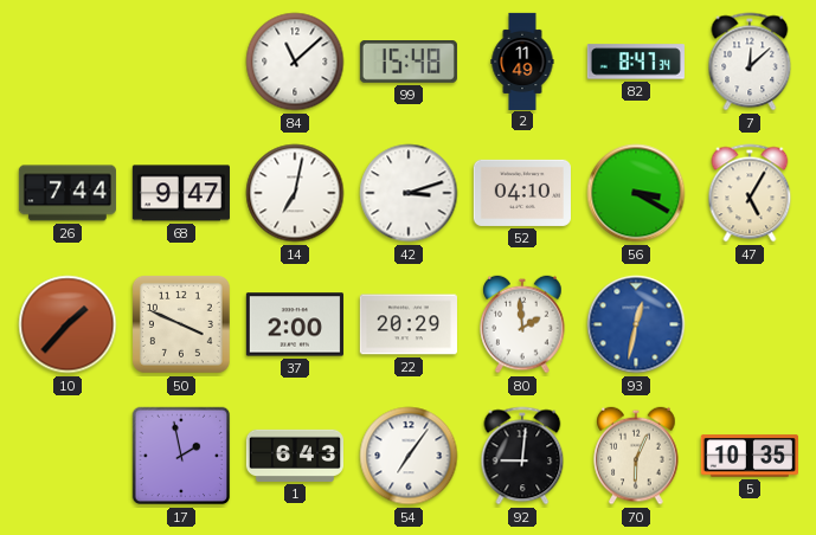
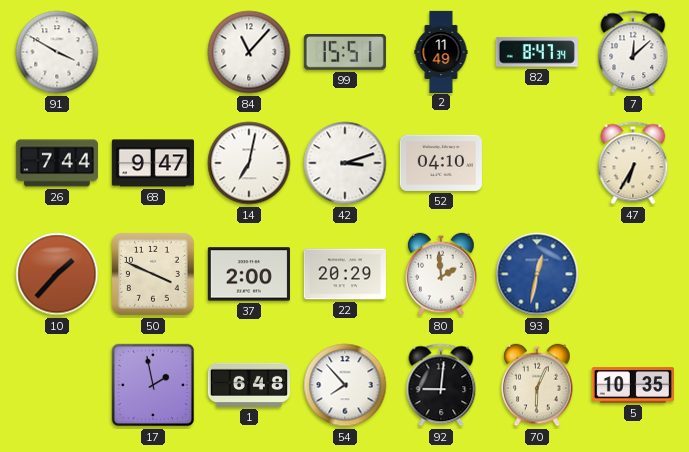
91: none -> 3:50 (57, 52)
84: 11:08 -> 11:07 (249, 52)
99: 15:48 -> 15:51 (345, 53)
56: 3:20 -> none (636, 193)
47: 5:05 -> 6:35 (633, 163)
1: 6:43 -> 6:48 (249, 385)
54: 7:06 -> 7:53 (345, 385)
